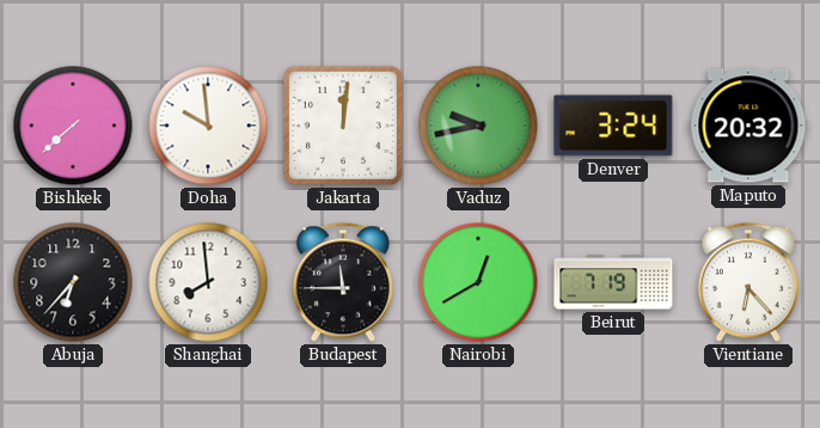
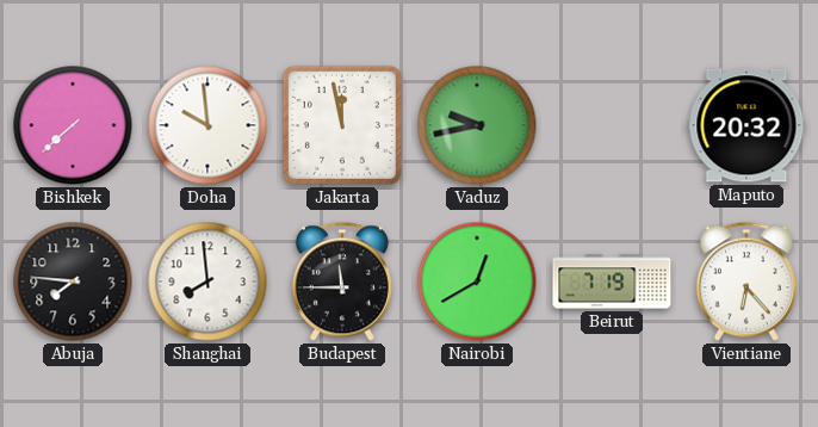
Jakarta: 12:01 -> 11:58 (342, 125)
Denver: 3:24 -> none (613, 126)
Abuja: 6:37 -> 7:46 (73, 281)
